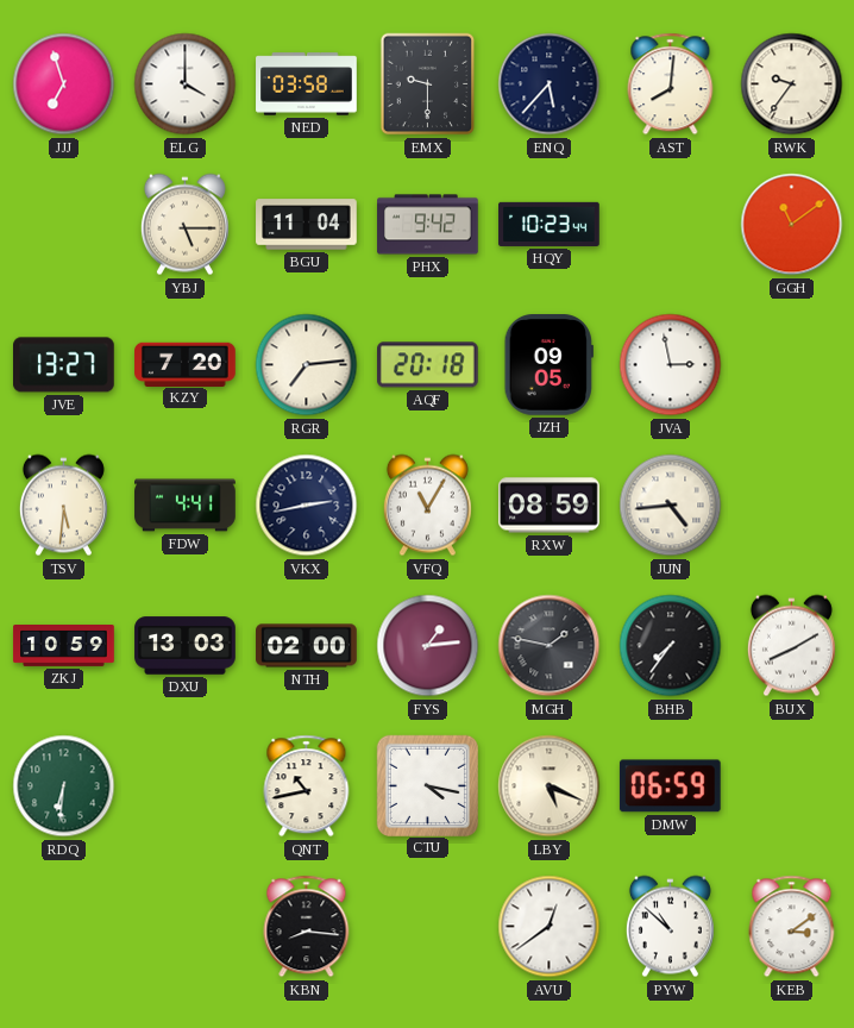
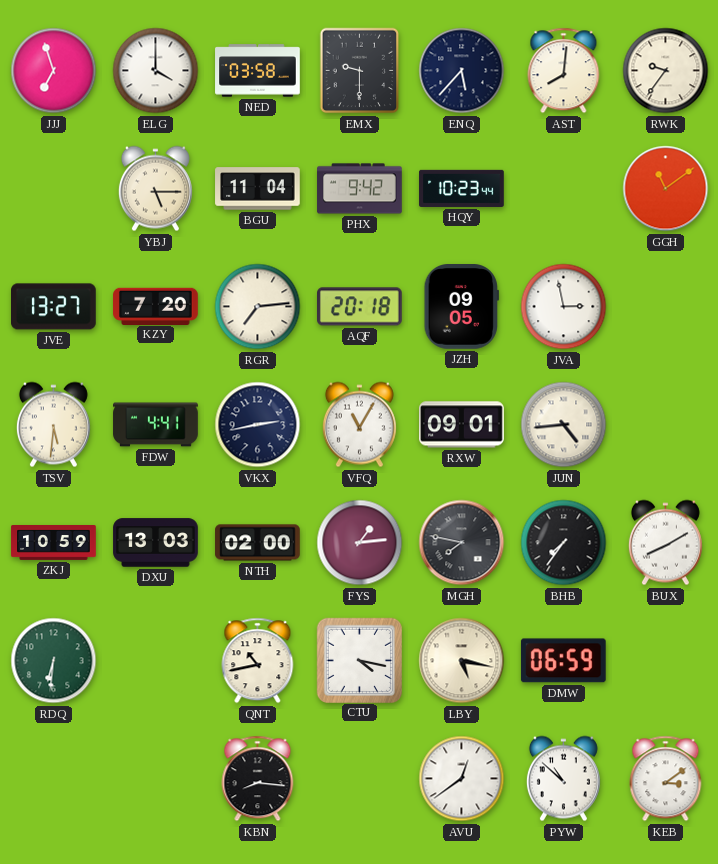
RXW: 08:59 -> 09:01 (462, 425)
MGH: 1:47 -> 7:47 (462, 543)
LBY: 5:19 -> 5:17 (462, 661)
